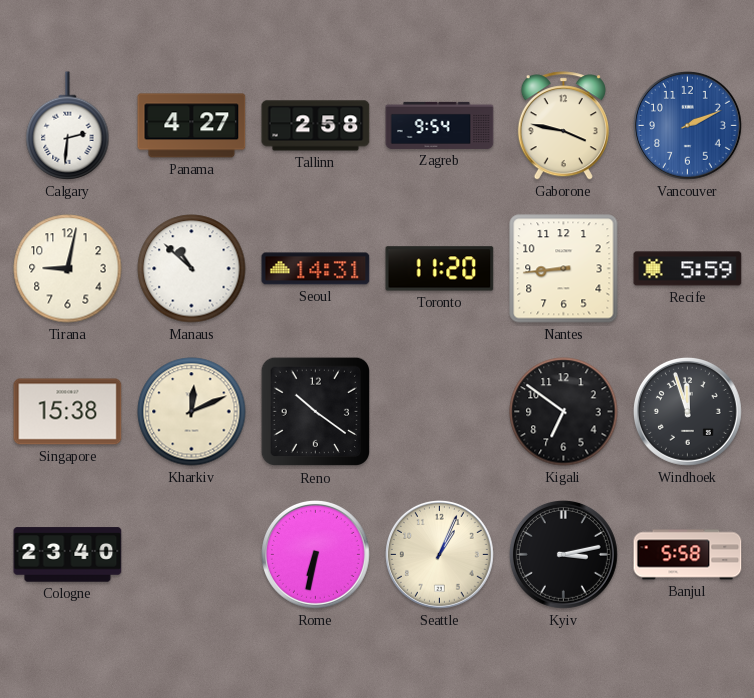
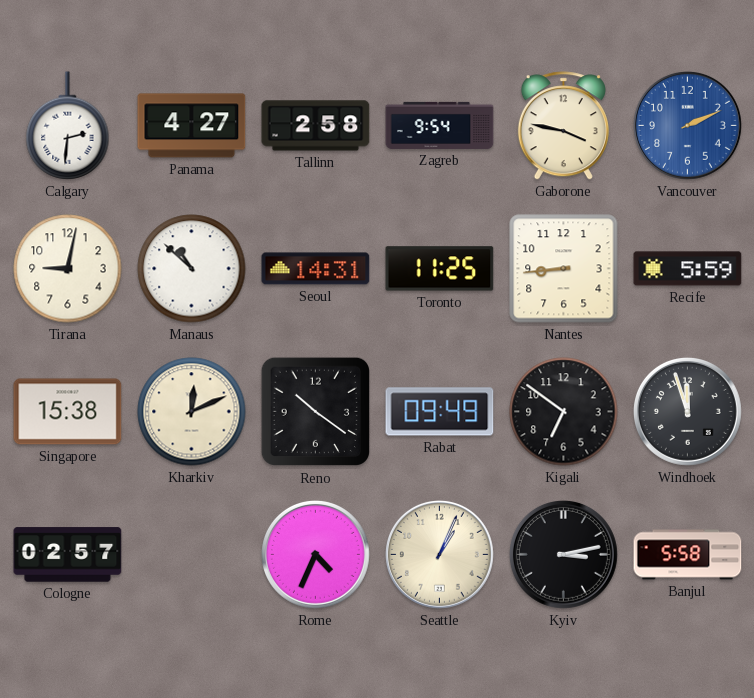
Toronto: 11:20 -> 11:25 (440, 269)
Rabat: none -> 09:49 (440, 412)
Cologne: 23:40 -> 02:57 (68, 555)
Rome: 6:32 -> 4:34 (315, 554)
